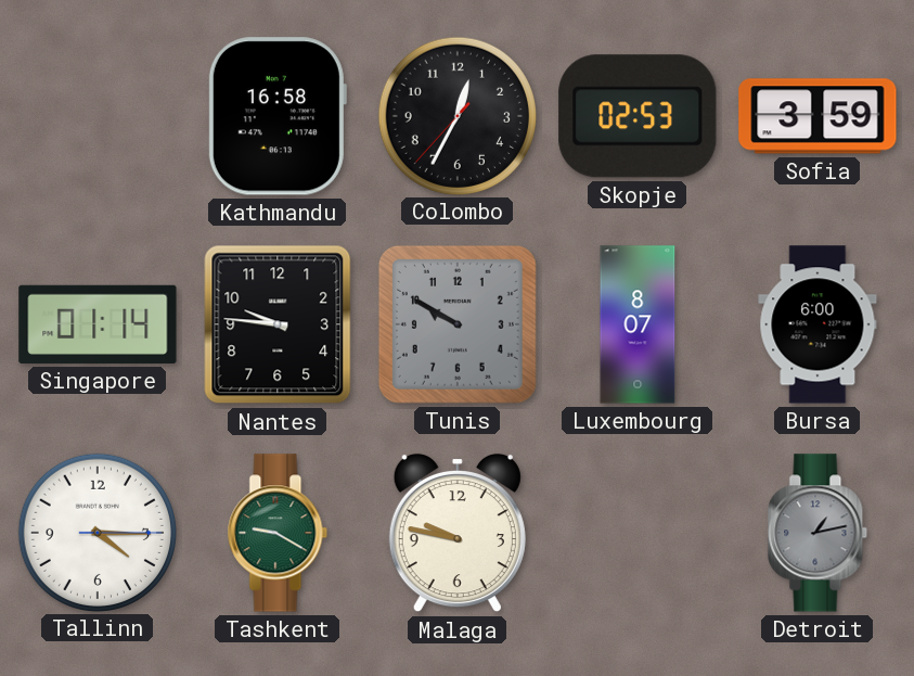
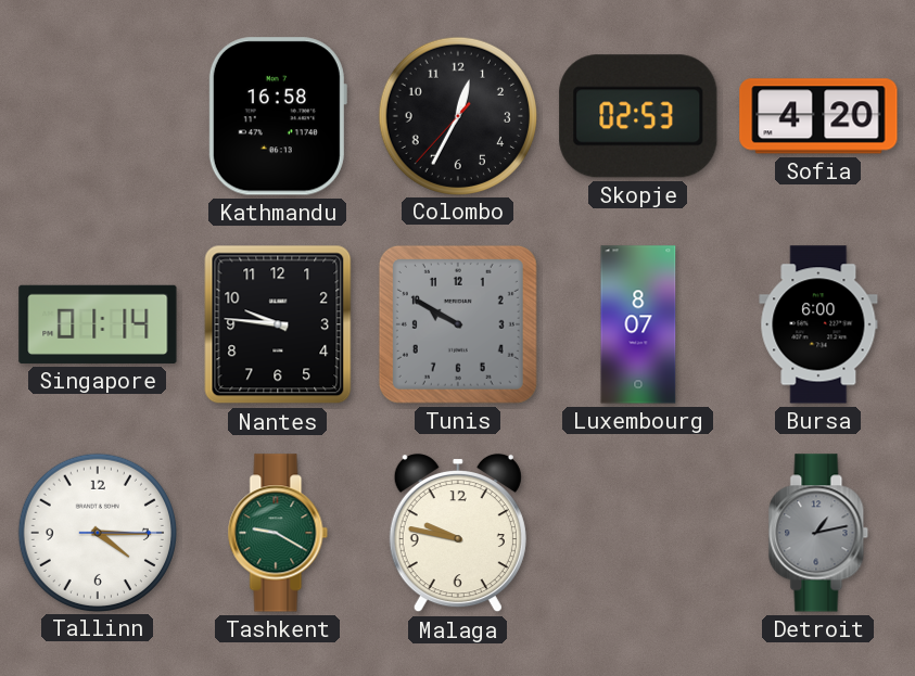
Sofia: 3:59 -> 4:20 (818, 116)
